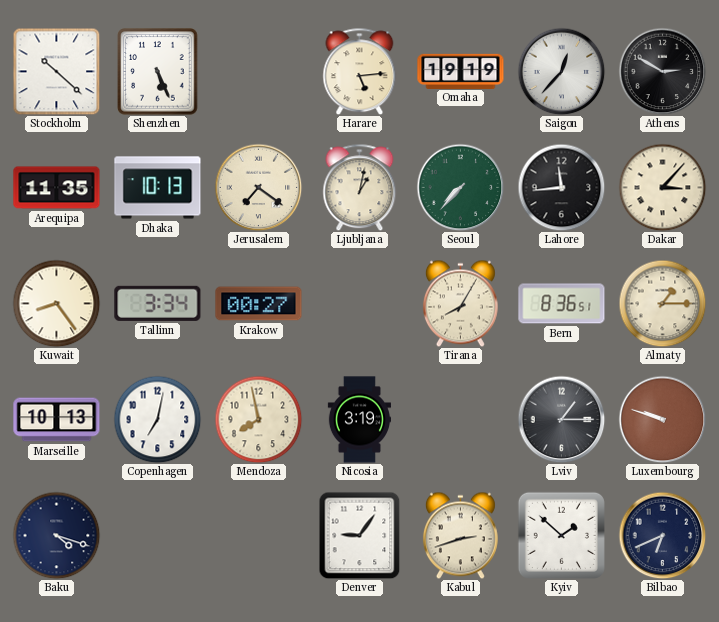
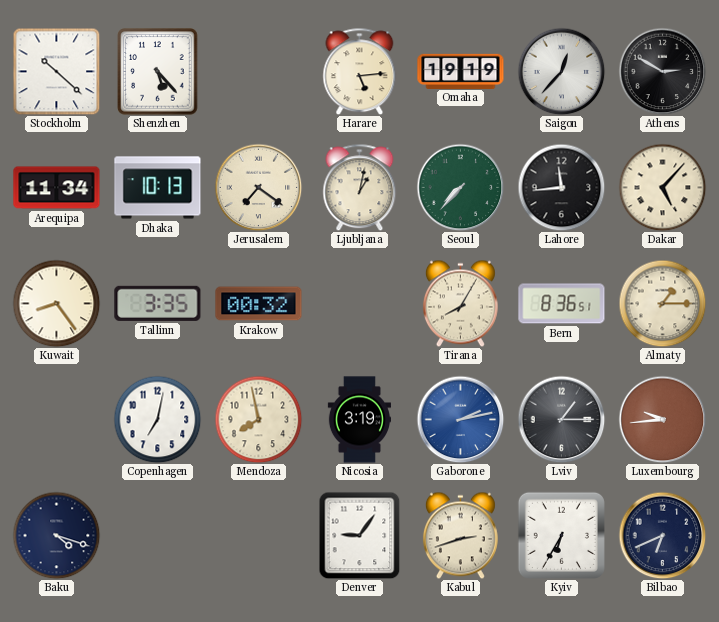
Shenzhen: 5:26 -> 5:23 (158, 72)
Arequipa: 11:35 -> 11:34 (57, 188)
Dakar: 3:07 -> 5:07 (662, 187)
Tallinn: 3:34 -> 3:35 (158, 303)
Krakow: 00:27 -> 00:32 (259, 304)
Marseille: 10:13 -> none (57, 420)
Gaborone: none -> 2:13 (460, 419)
Luxembourg: 9:48 -> 9:44 (662, 419)
Kyiv: 1:52 -> 6:35 (561, 535)
